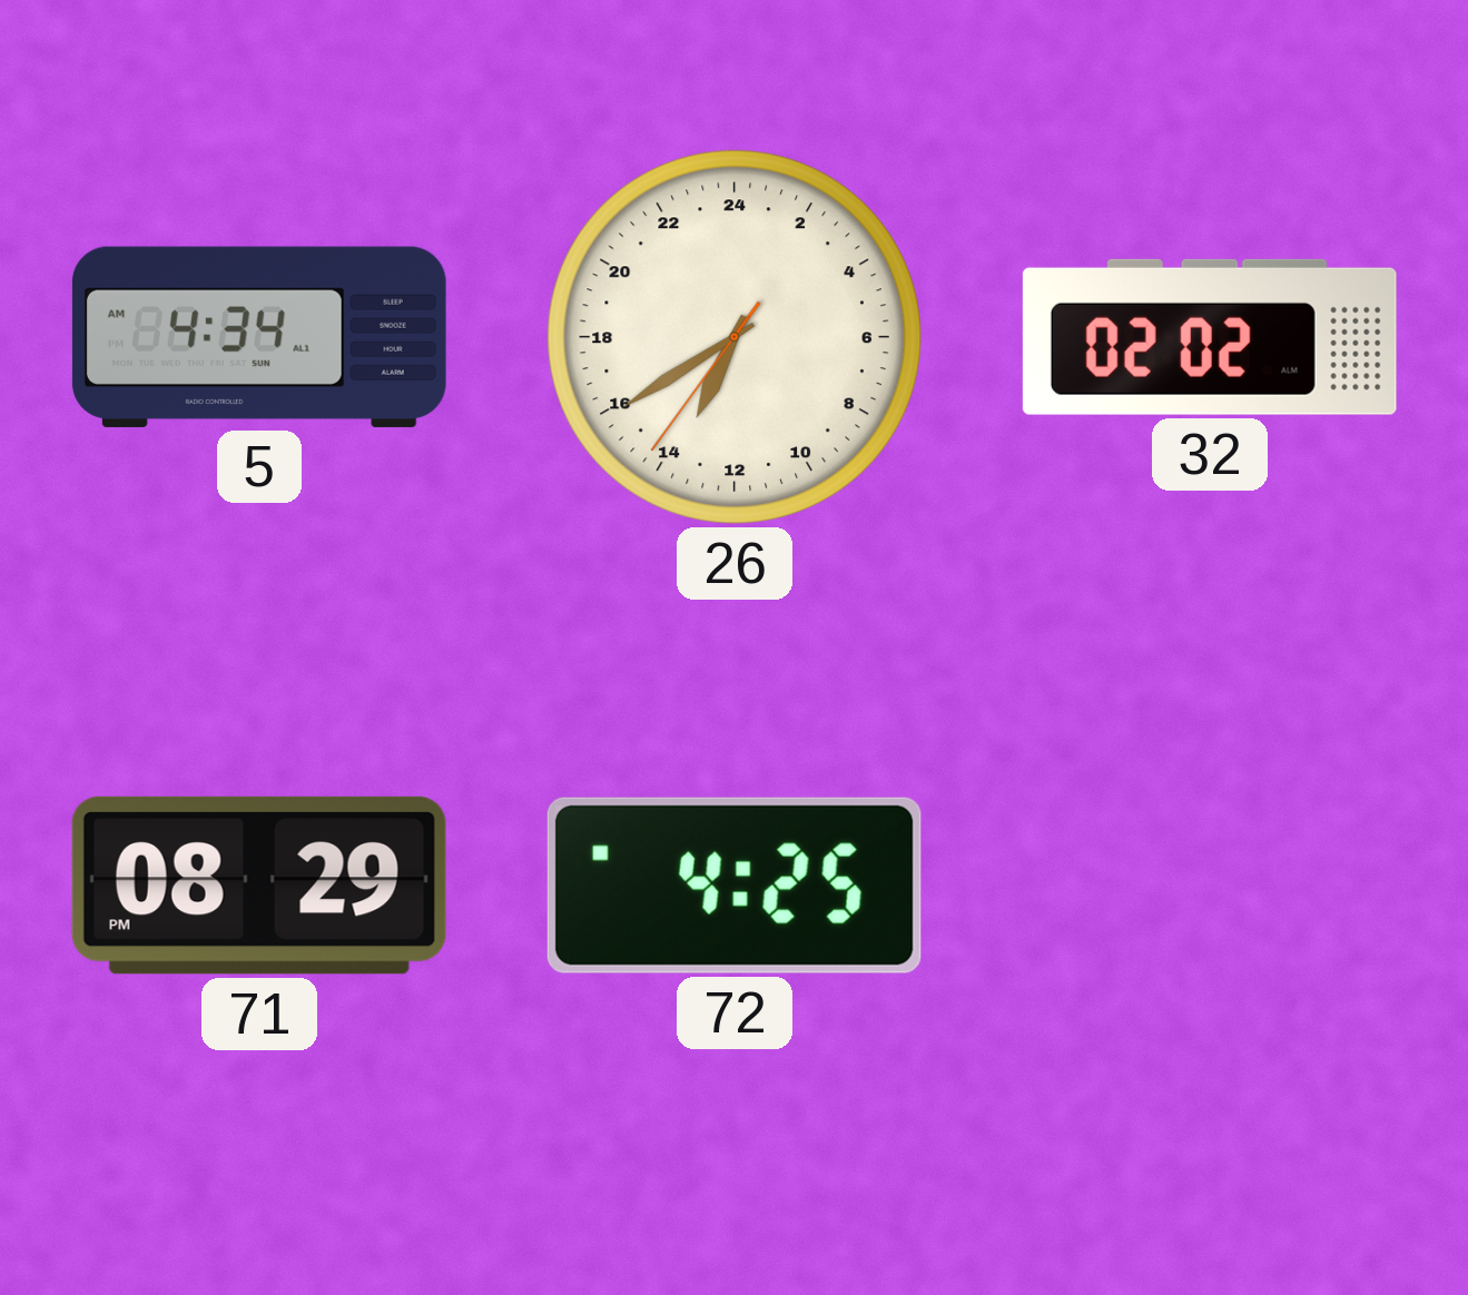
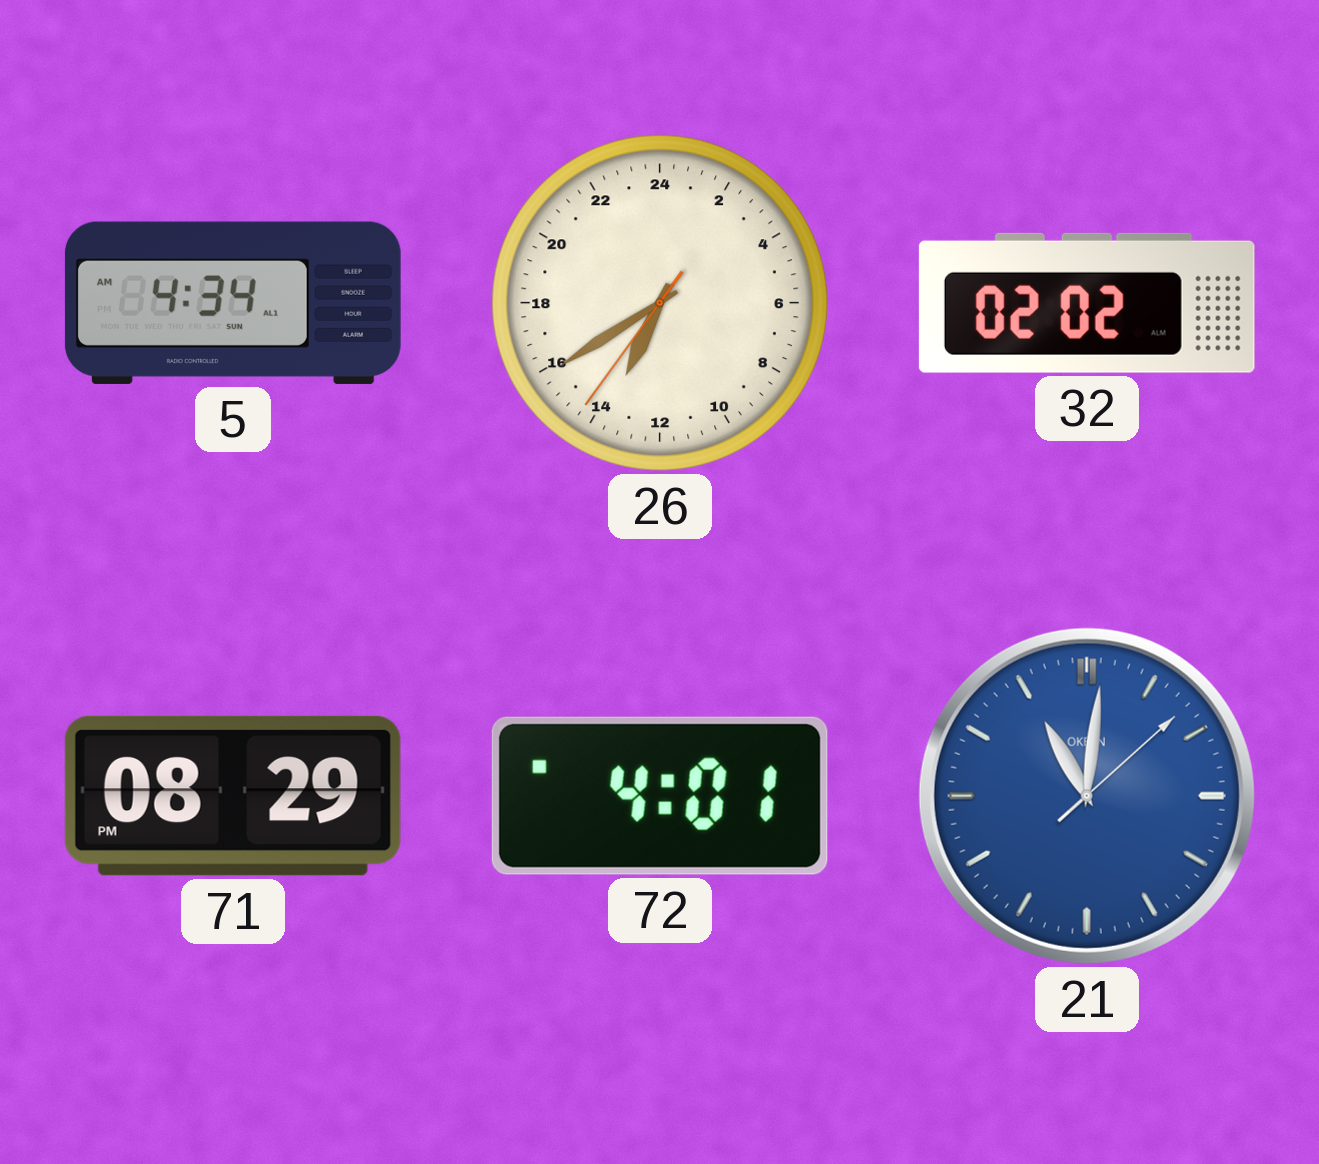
72: 4:25 -> 4:01 (660, 796)
21: none -> 11:01 (1087, 796)
